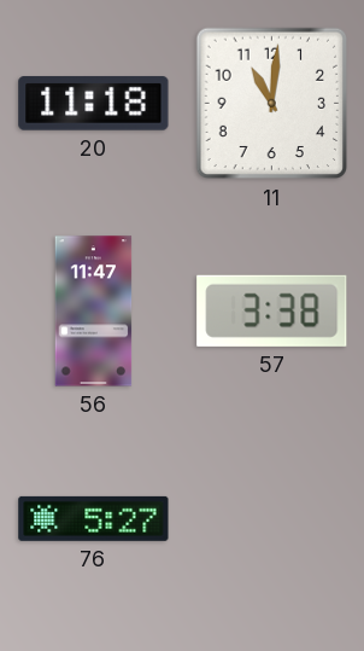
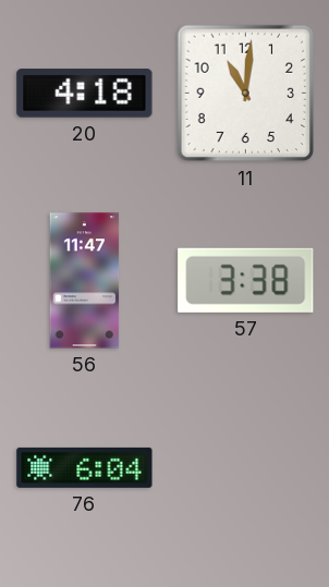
20: 11:18 -> 4:18 (85, 94)
76: 5:27 -> 6:04 (85, 467)
